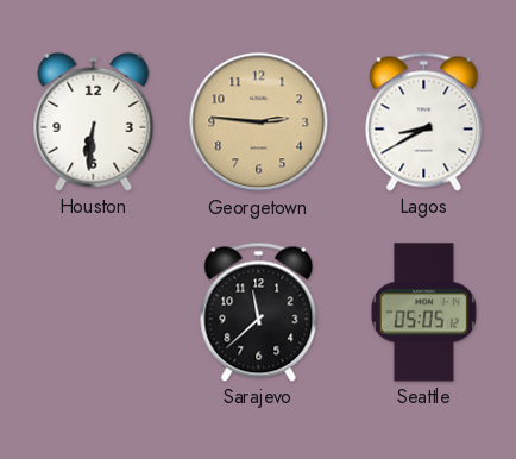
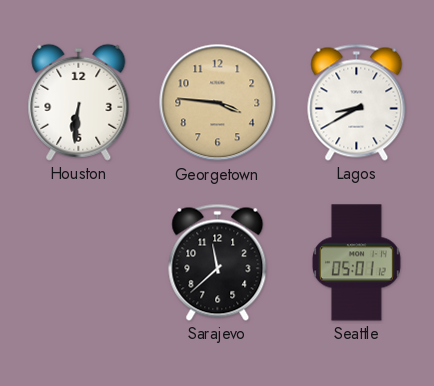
Georgetown: 2:46 -> 3:46 (218, 103)
Seattle: 05:05 -> 05:01 (356, 263)
